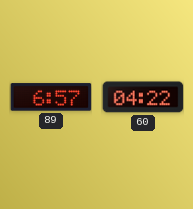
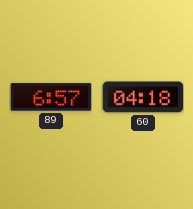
60: 04:22 -> 04:18 (143, 97)
